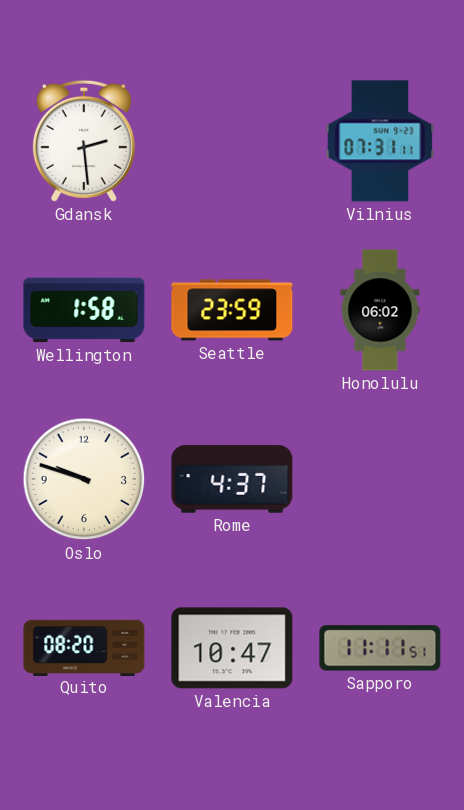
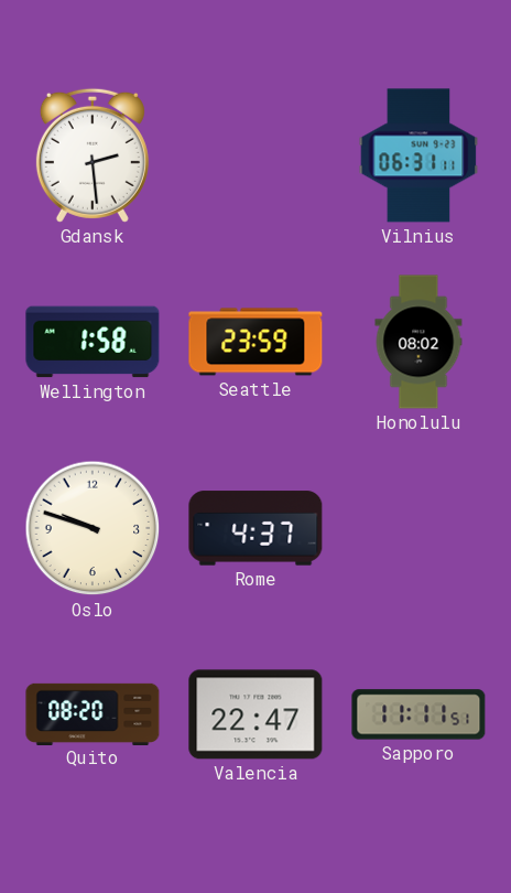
Vilnius: 07:31 -> 06:31 (418, 155)
Honolulu: 06:02 -> 08:02 (418, 342)
Valencia: 10:47 -> 22:47 (255, 714)
